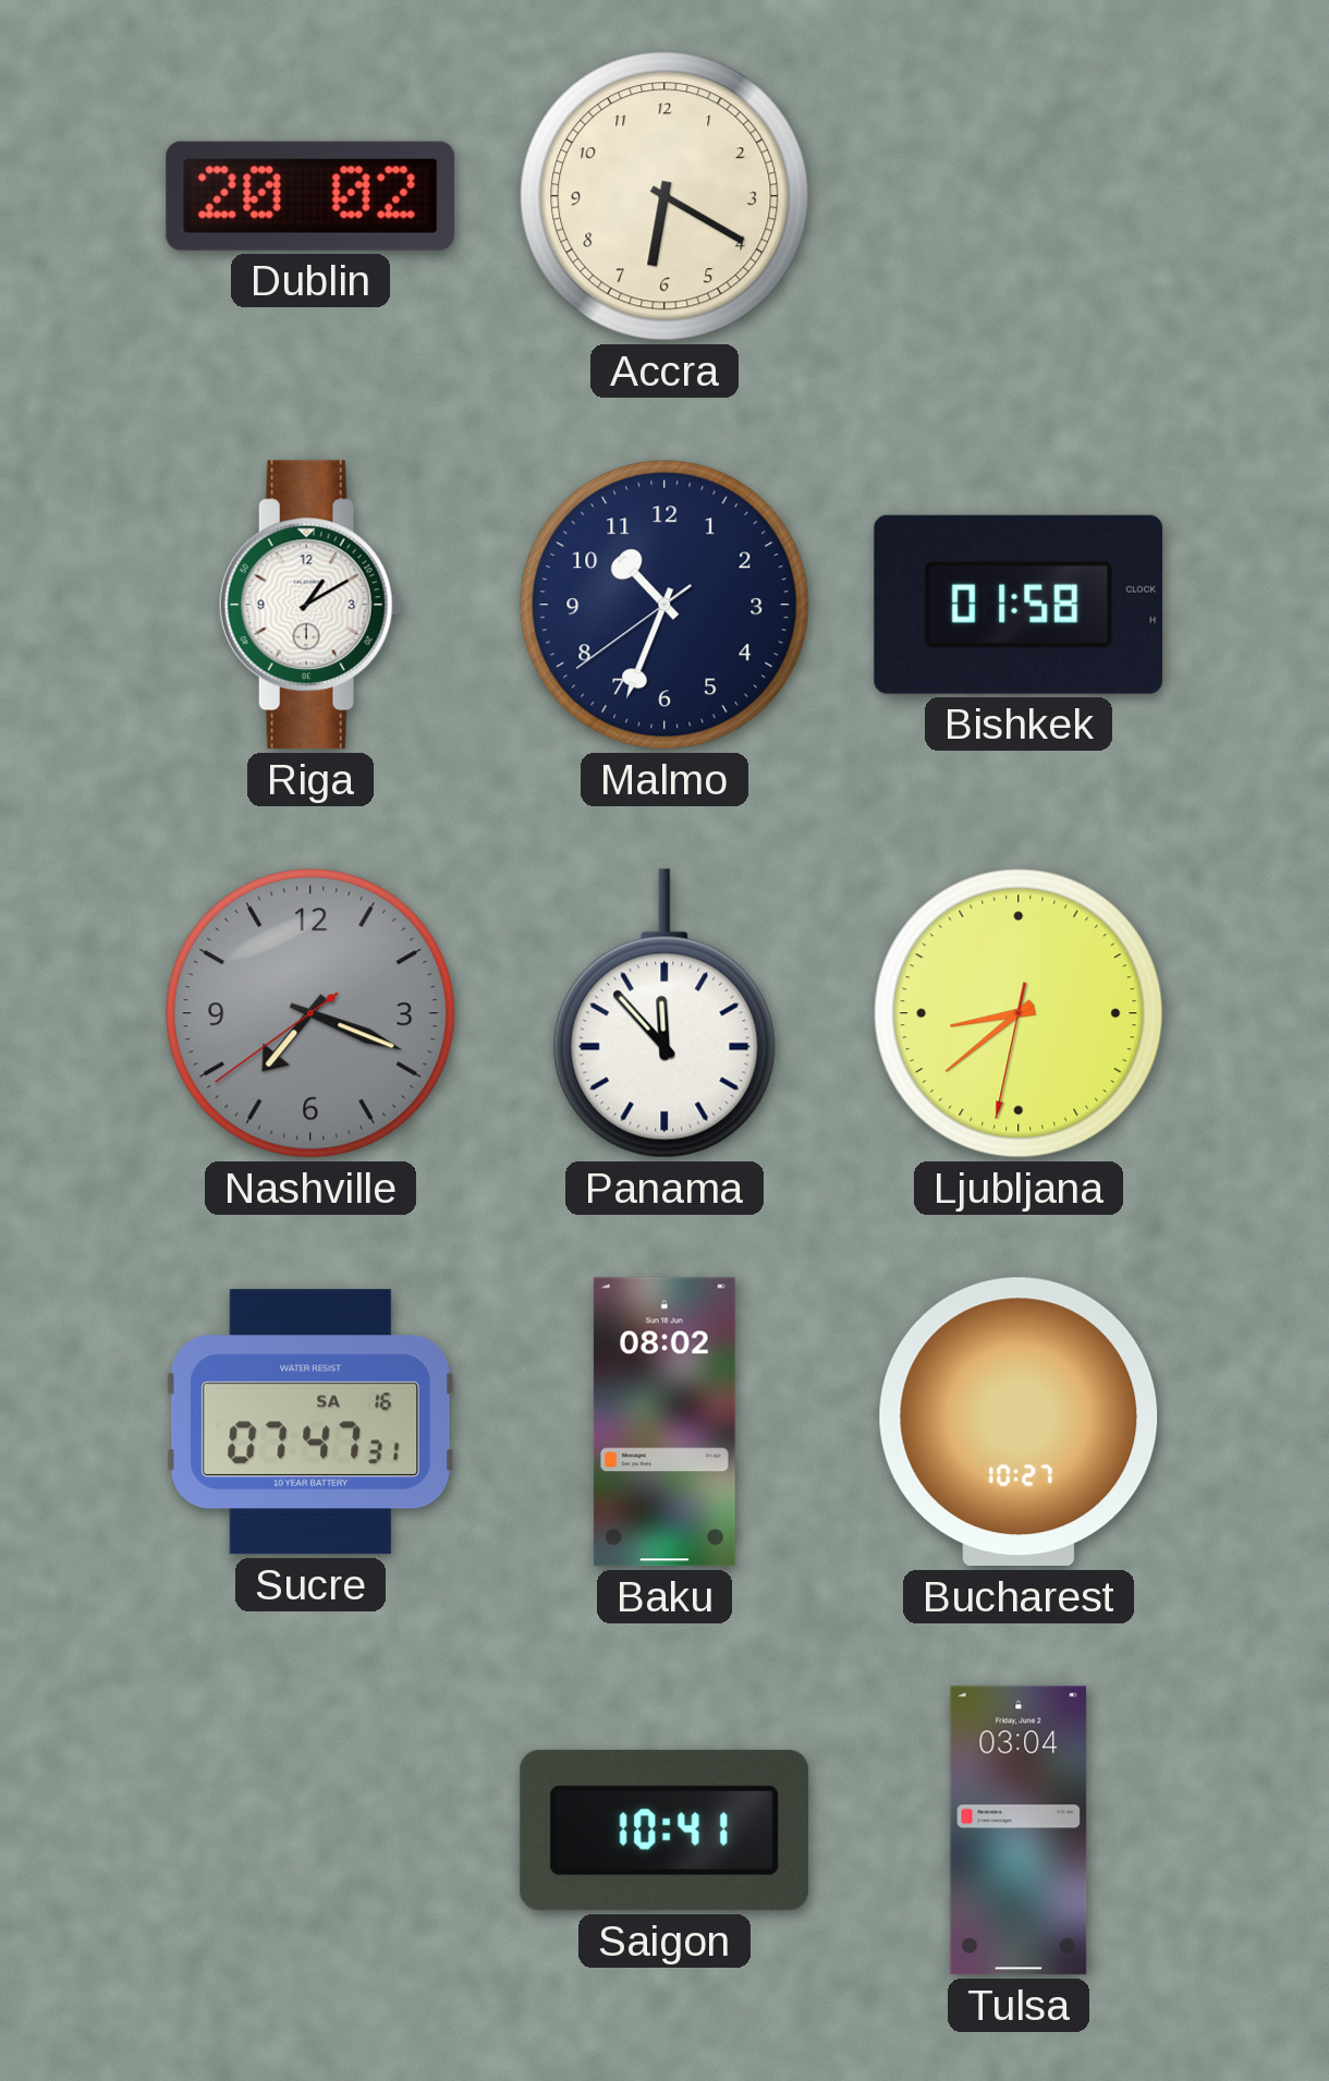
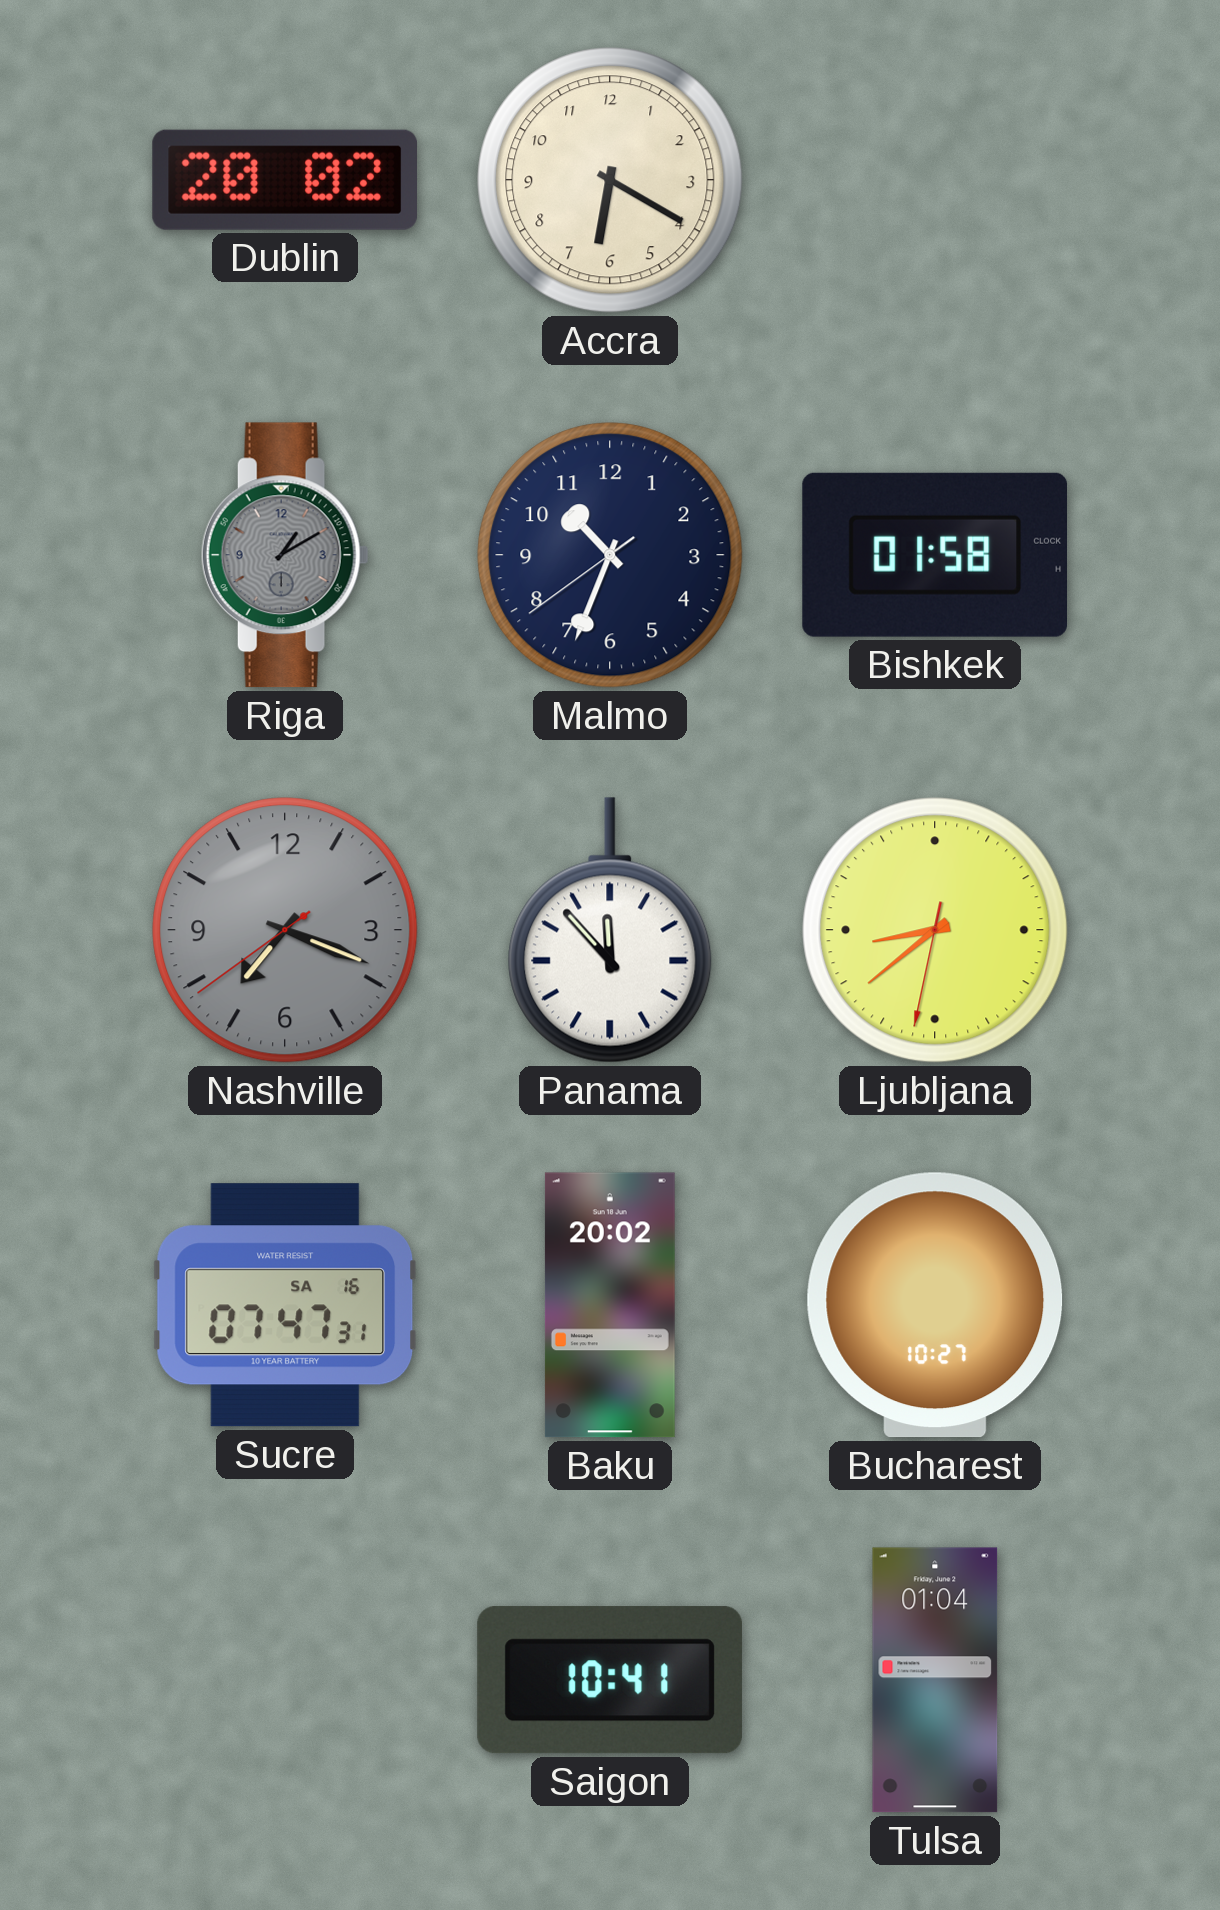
Riga dial: white -> grey (285, 555)
Baku: 08:02 -> 20:02 (610, 1305)
Tulsa: 03:04 -> 01:04 (935, 1680)
